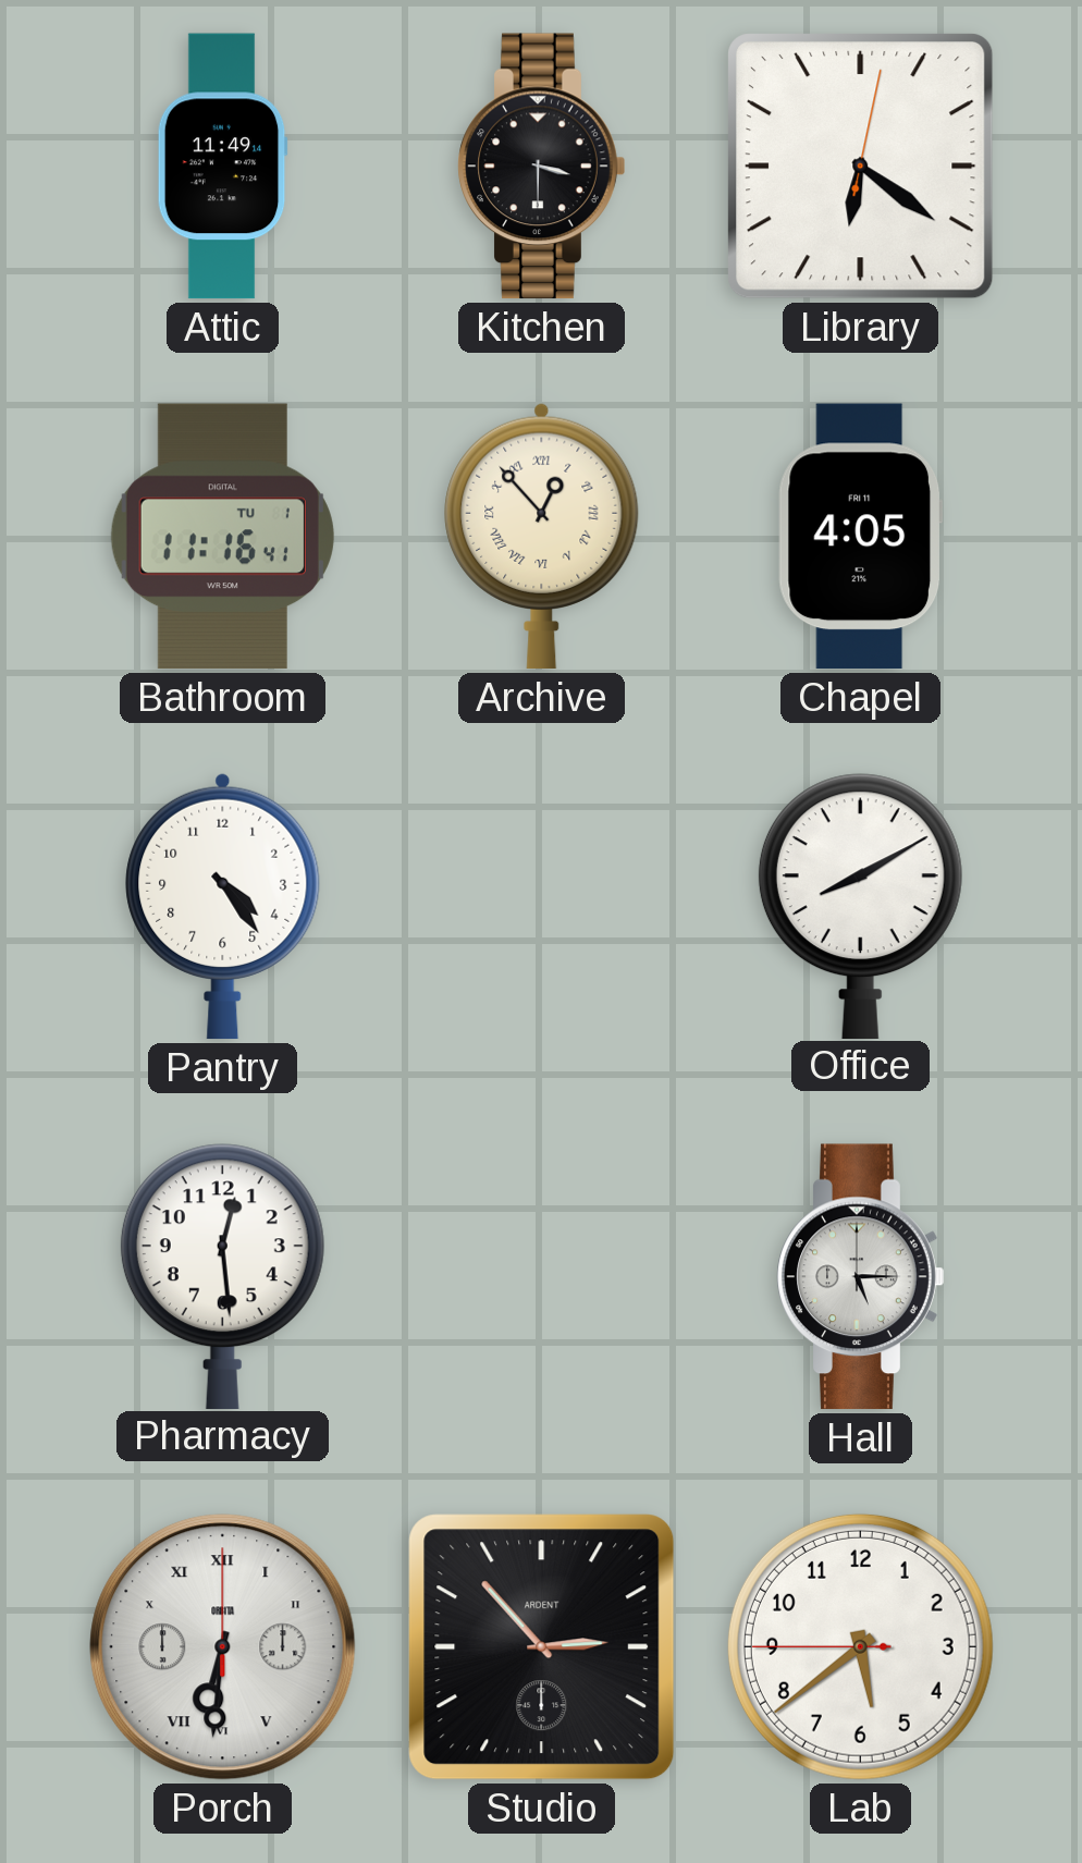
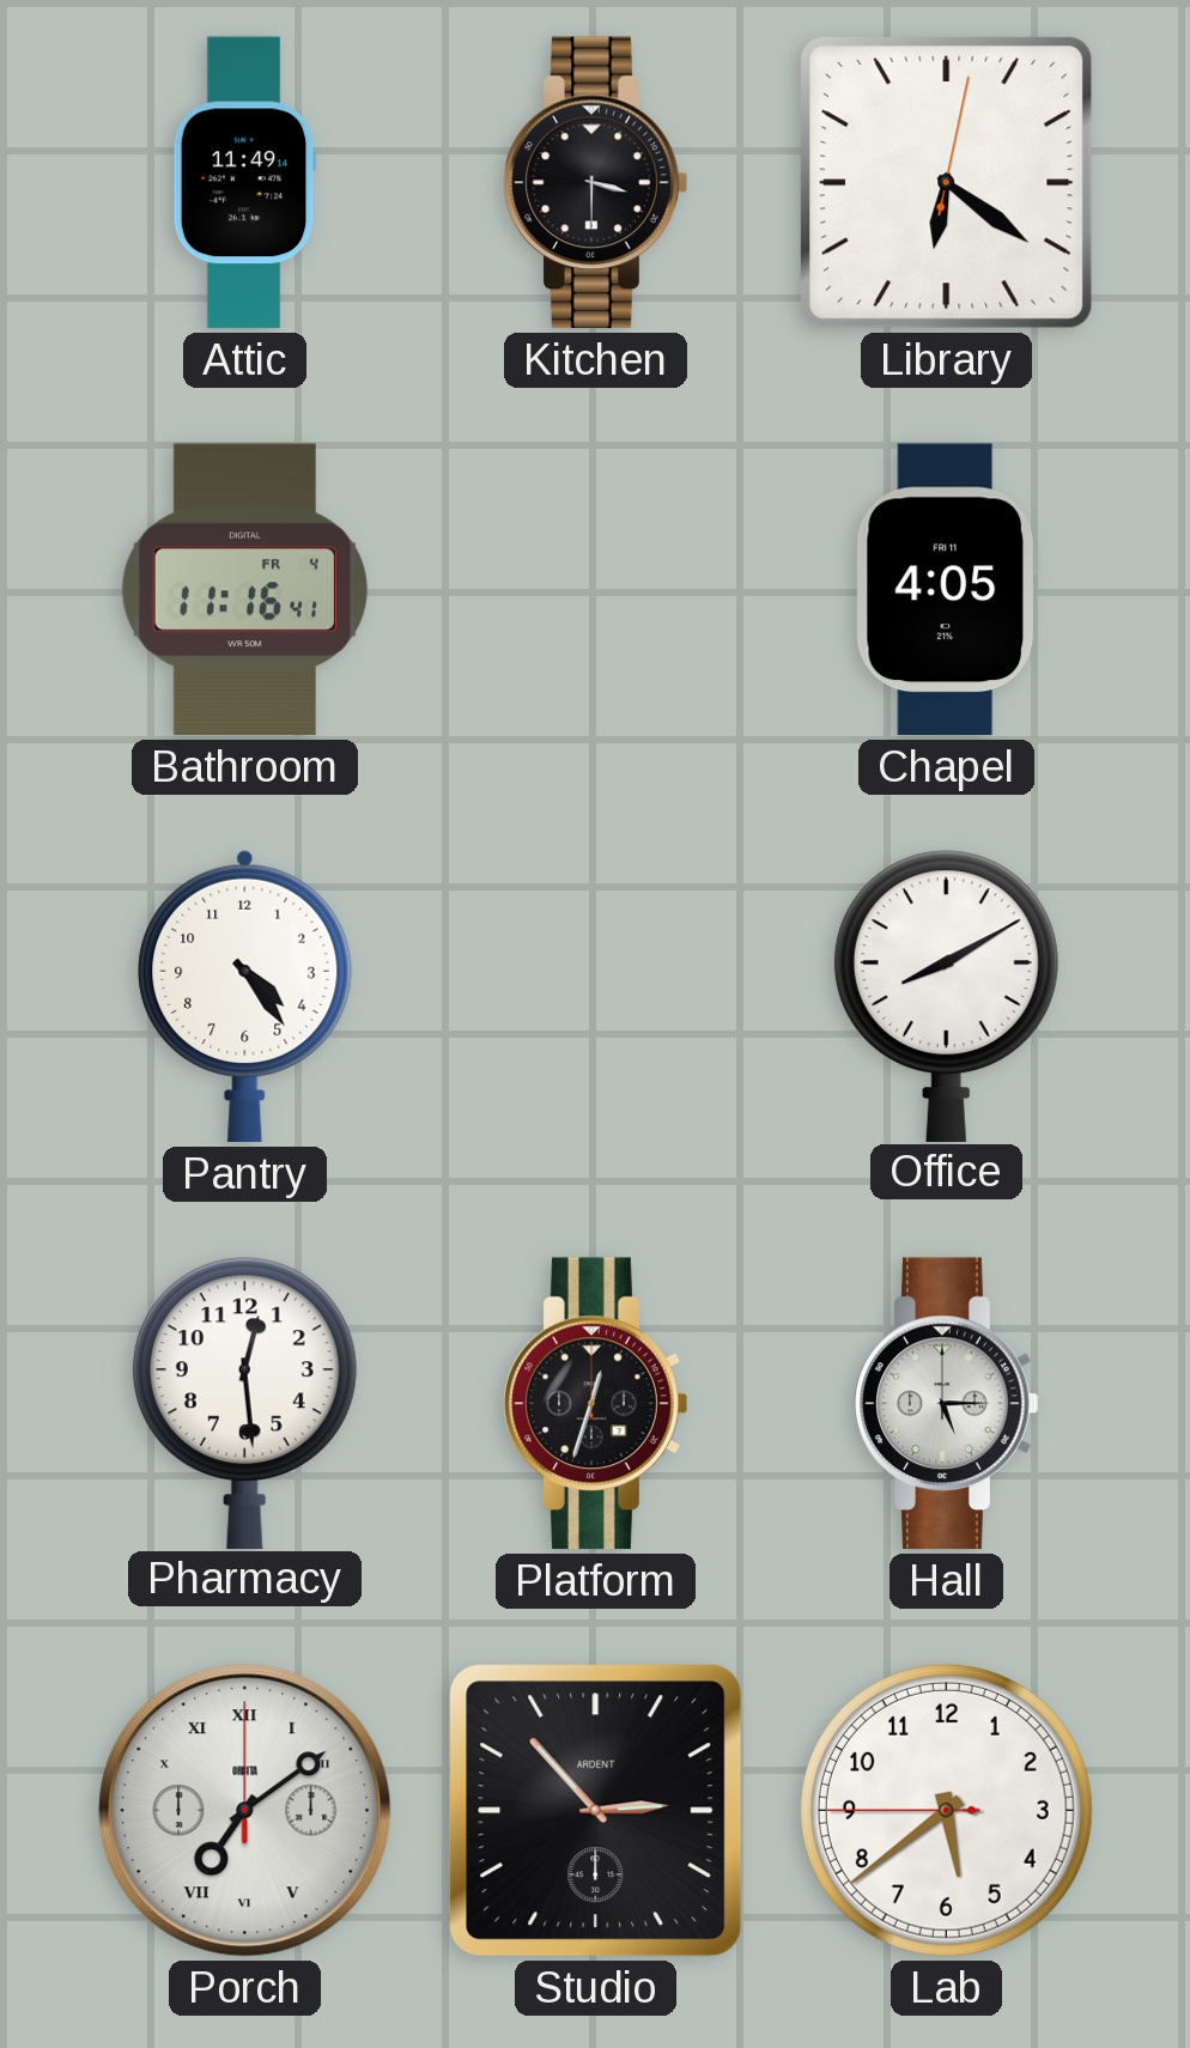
Bathroom date: TU 1 -> FR 4 (244, 590)
Archive: 12:53 -> none (542, 536)
Platform: none -> 12:33 (596, 1404)
Porch: 6:31 -> 7:09 (245, 1811)
